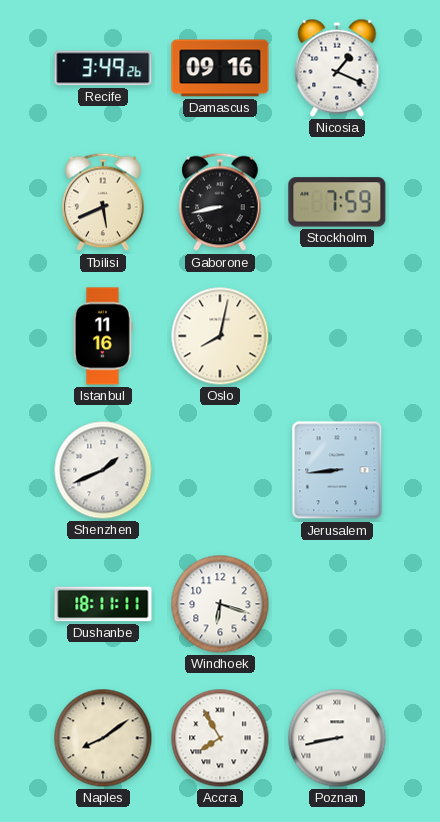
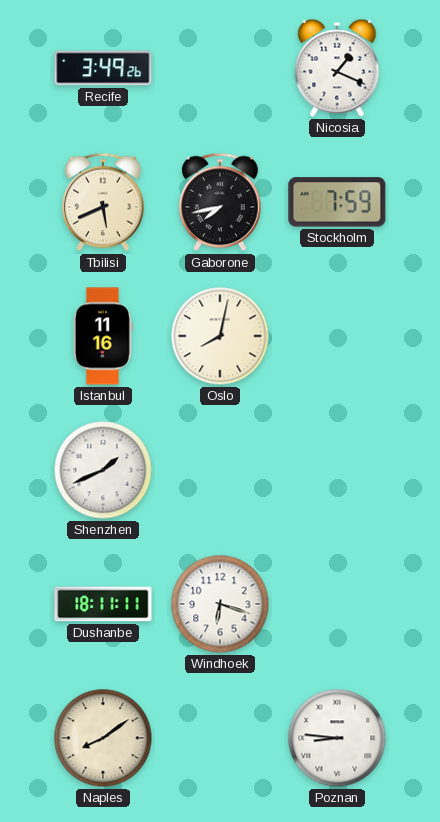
Damascus: 09:16 -> none (220, 68)
Gaborone: 8:43 -> 7:43 (221, 202)
Jerusalem: 8:44 -> none (337, 470)
Accra: 7:55 -> none (220, 738)
Poznan: 8:43 -> 8:46 (337, 738)
